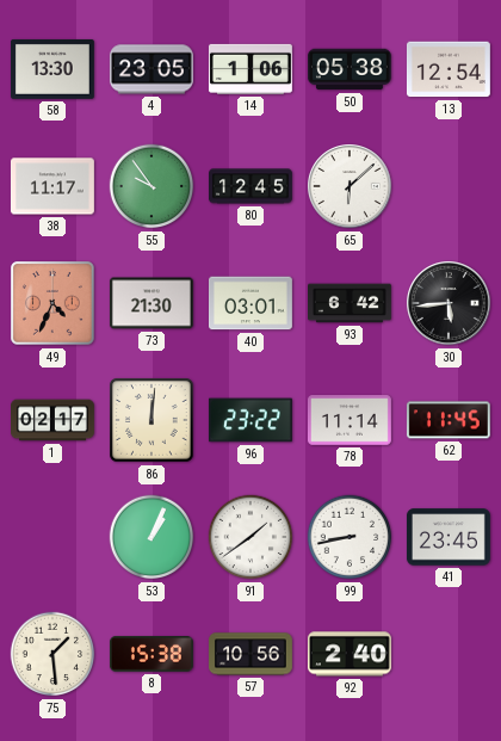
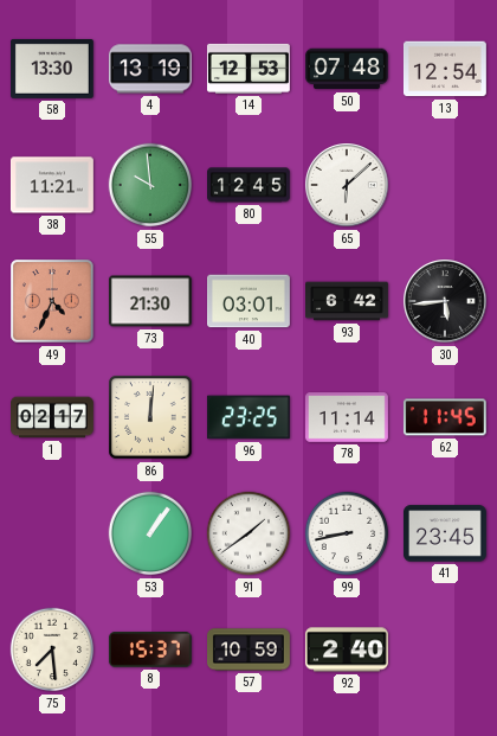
4: 23:05 -> 13:19 (150, 69)
14: 1:06 -> 12:53 (248, 69)
50: 05:38 -> 07:48 (347, 69)
38: 11:17 -> 11:21 (52, 185)
55: 9:54 -> 9:59 (150, 185)
96: 23:22 -> 23:25 (248, 417)
53: 1:04 -> 1:06 (150, 533)
75: 1:29 -> 7:29 (52, 649)
8: 15:38 -> 15:37 (150, 649)
57: 10:56 -> 10:59 (250, 649)
